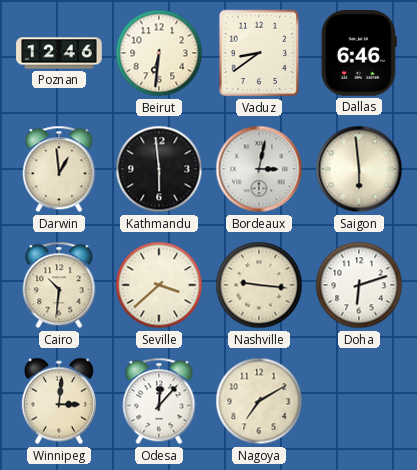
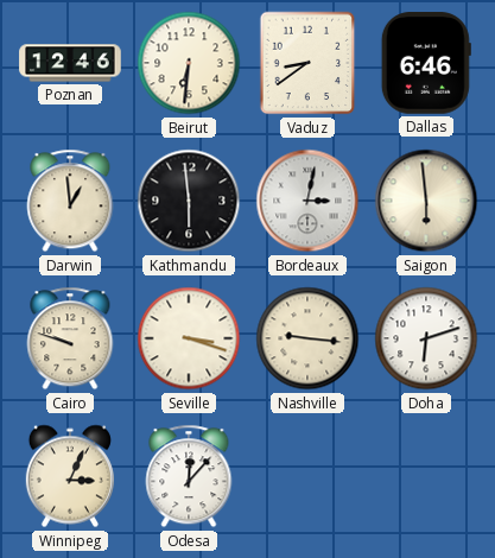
Cairo: 10:31 -> 9:48 (70, 338)
Seville: 3:38 -> 3:18 (189, 338)
Winnipeg: 3:01 -> 3:04 (70, 476)
Nagoya: 7:10 -> none (259, 401)
